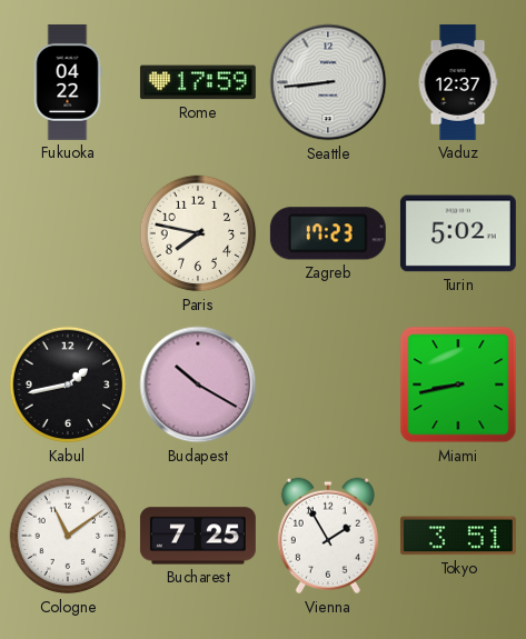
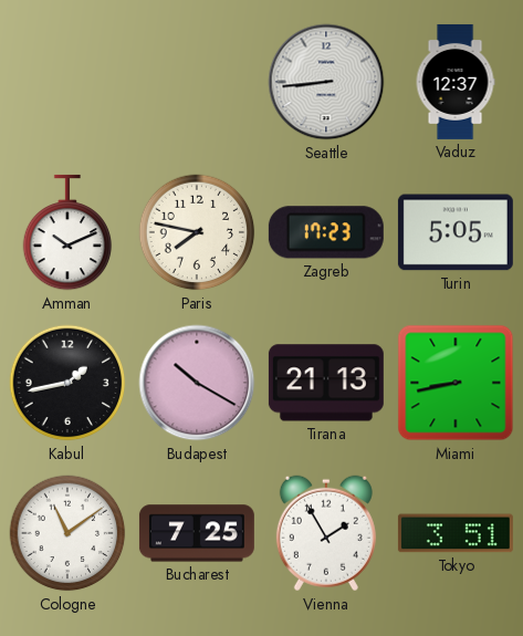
Fukuoka: 04:22 -> none (68, 82)
Rome: 17:59 -> none (198, 82)
Amman: none -> 10:11 (67, 232)
Turin: 5:02 -> 5:05 (456, 232)
Tirana: none -> 21:13 (326, 383)
